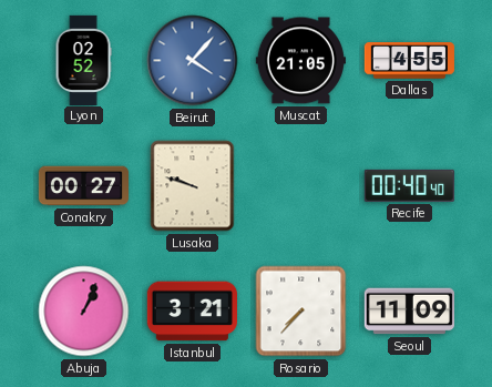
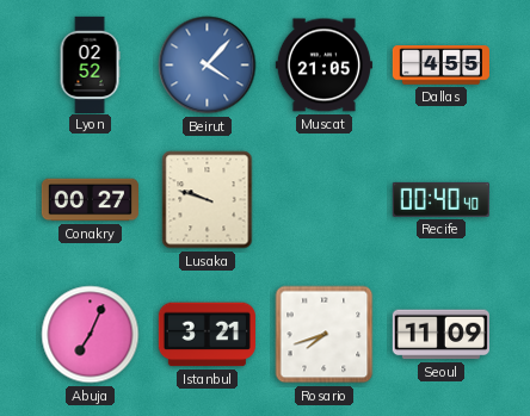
Abuja: 1:04 -> 7:04 (91, 335)
Rosario: 7:37 -> 7:42 (325, 335)
